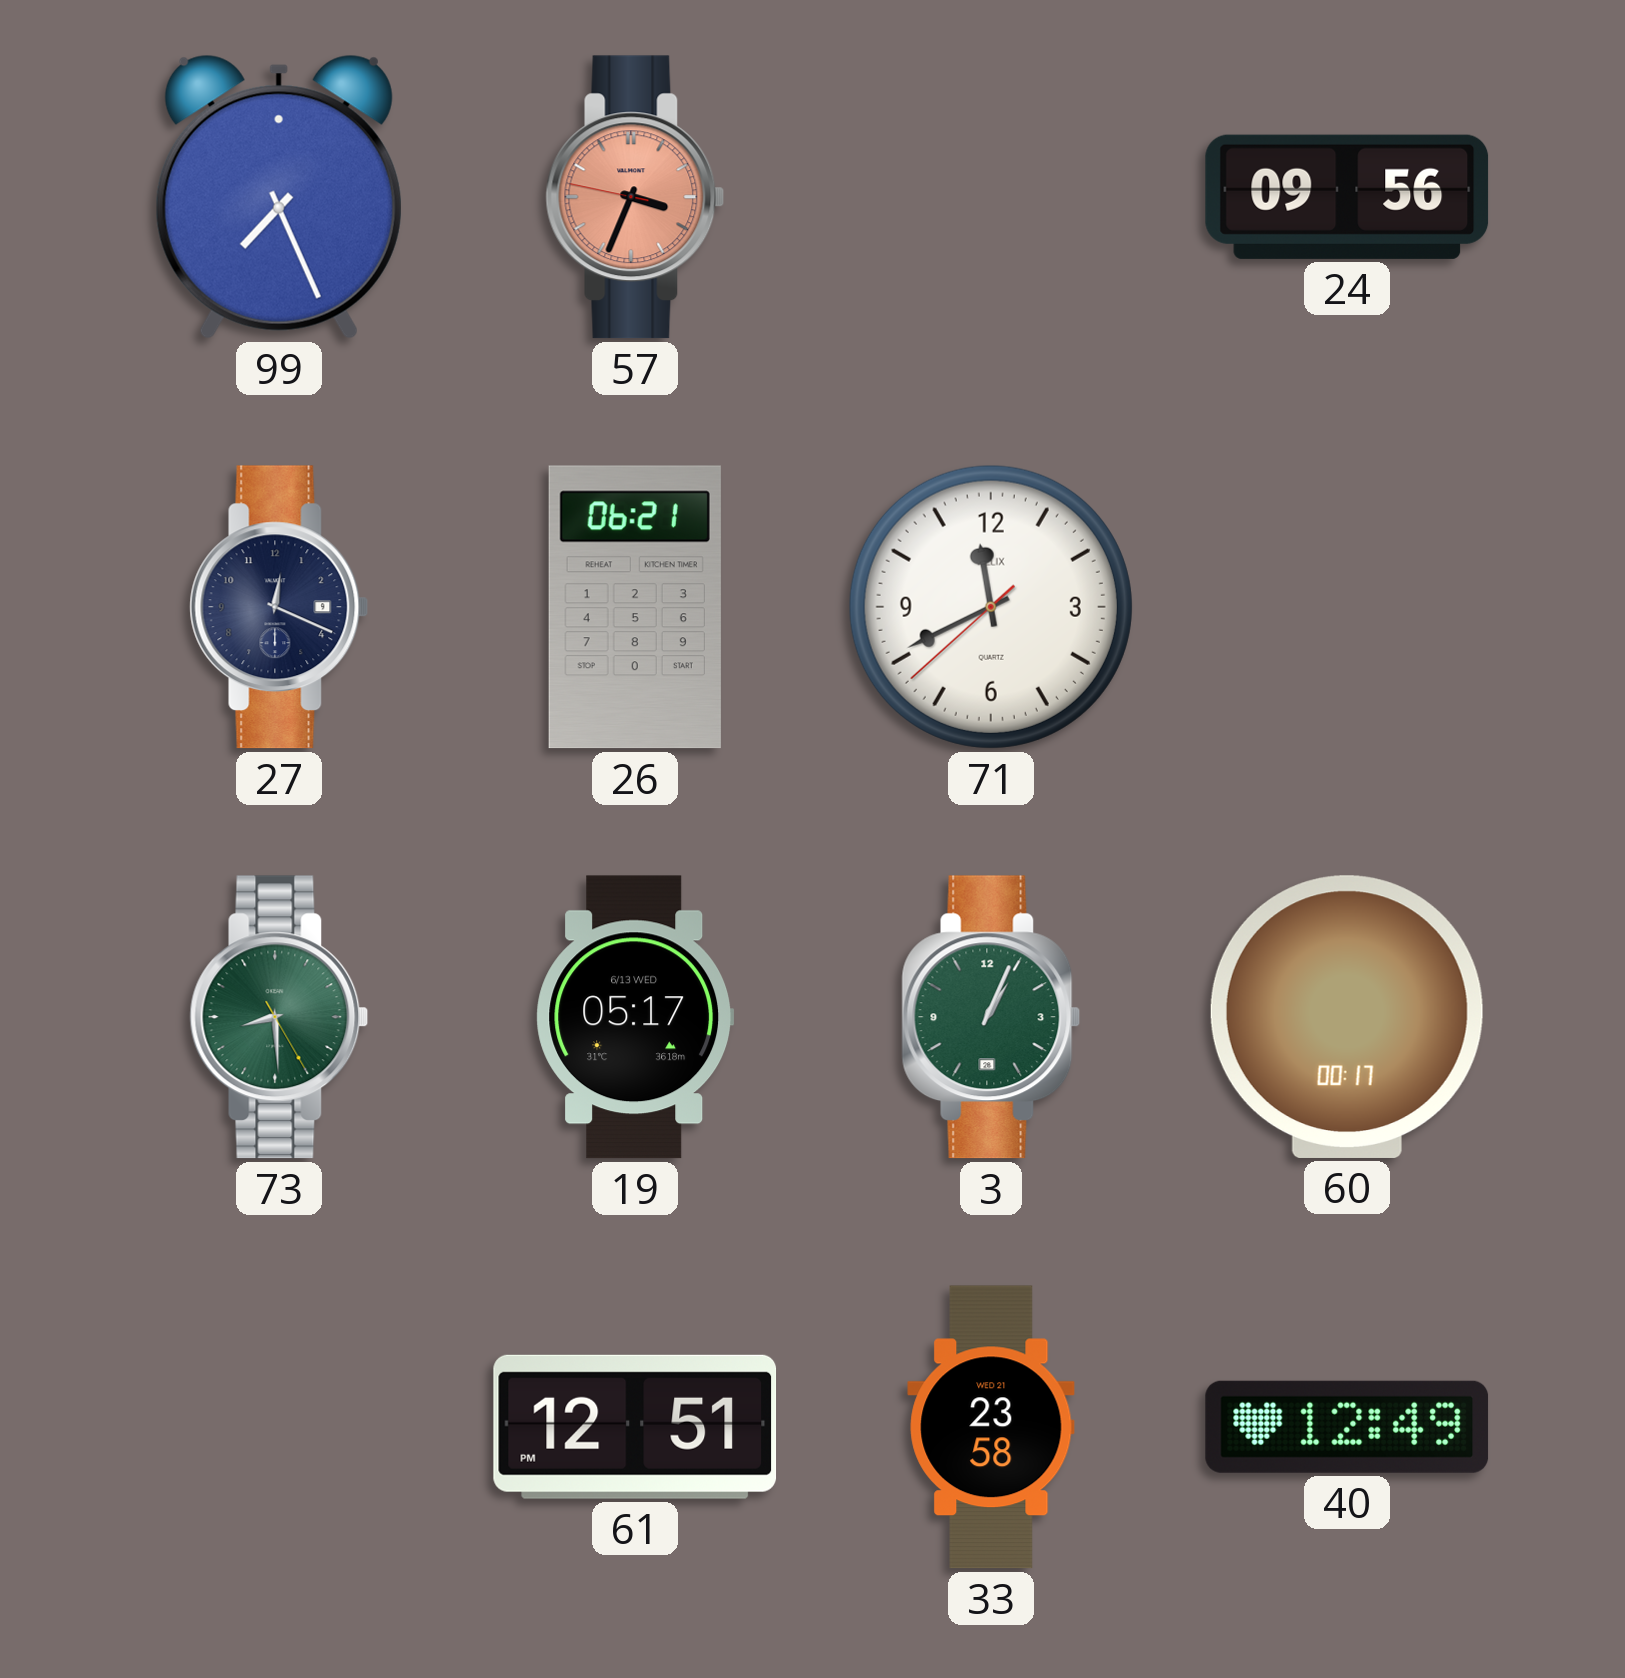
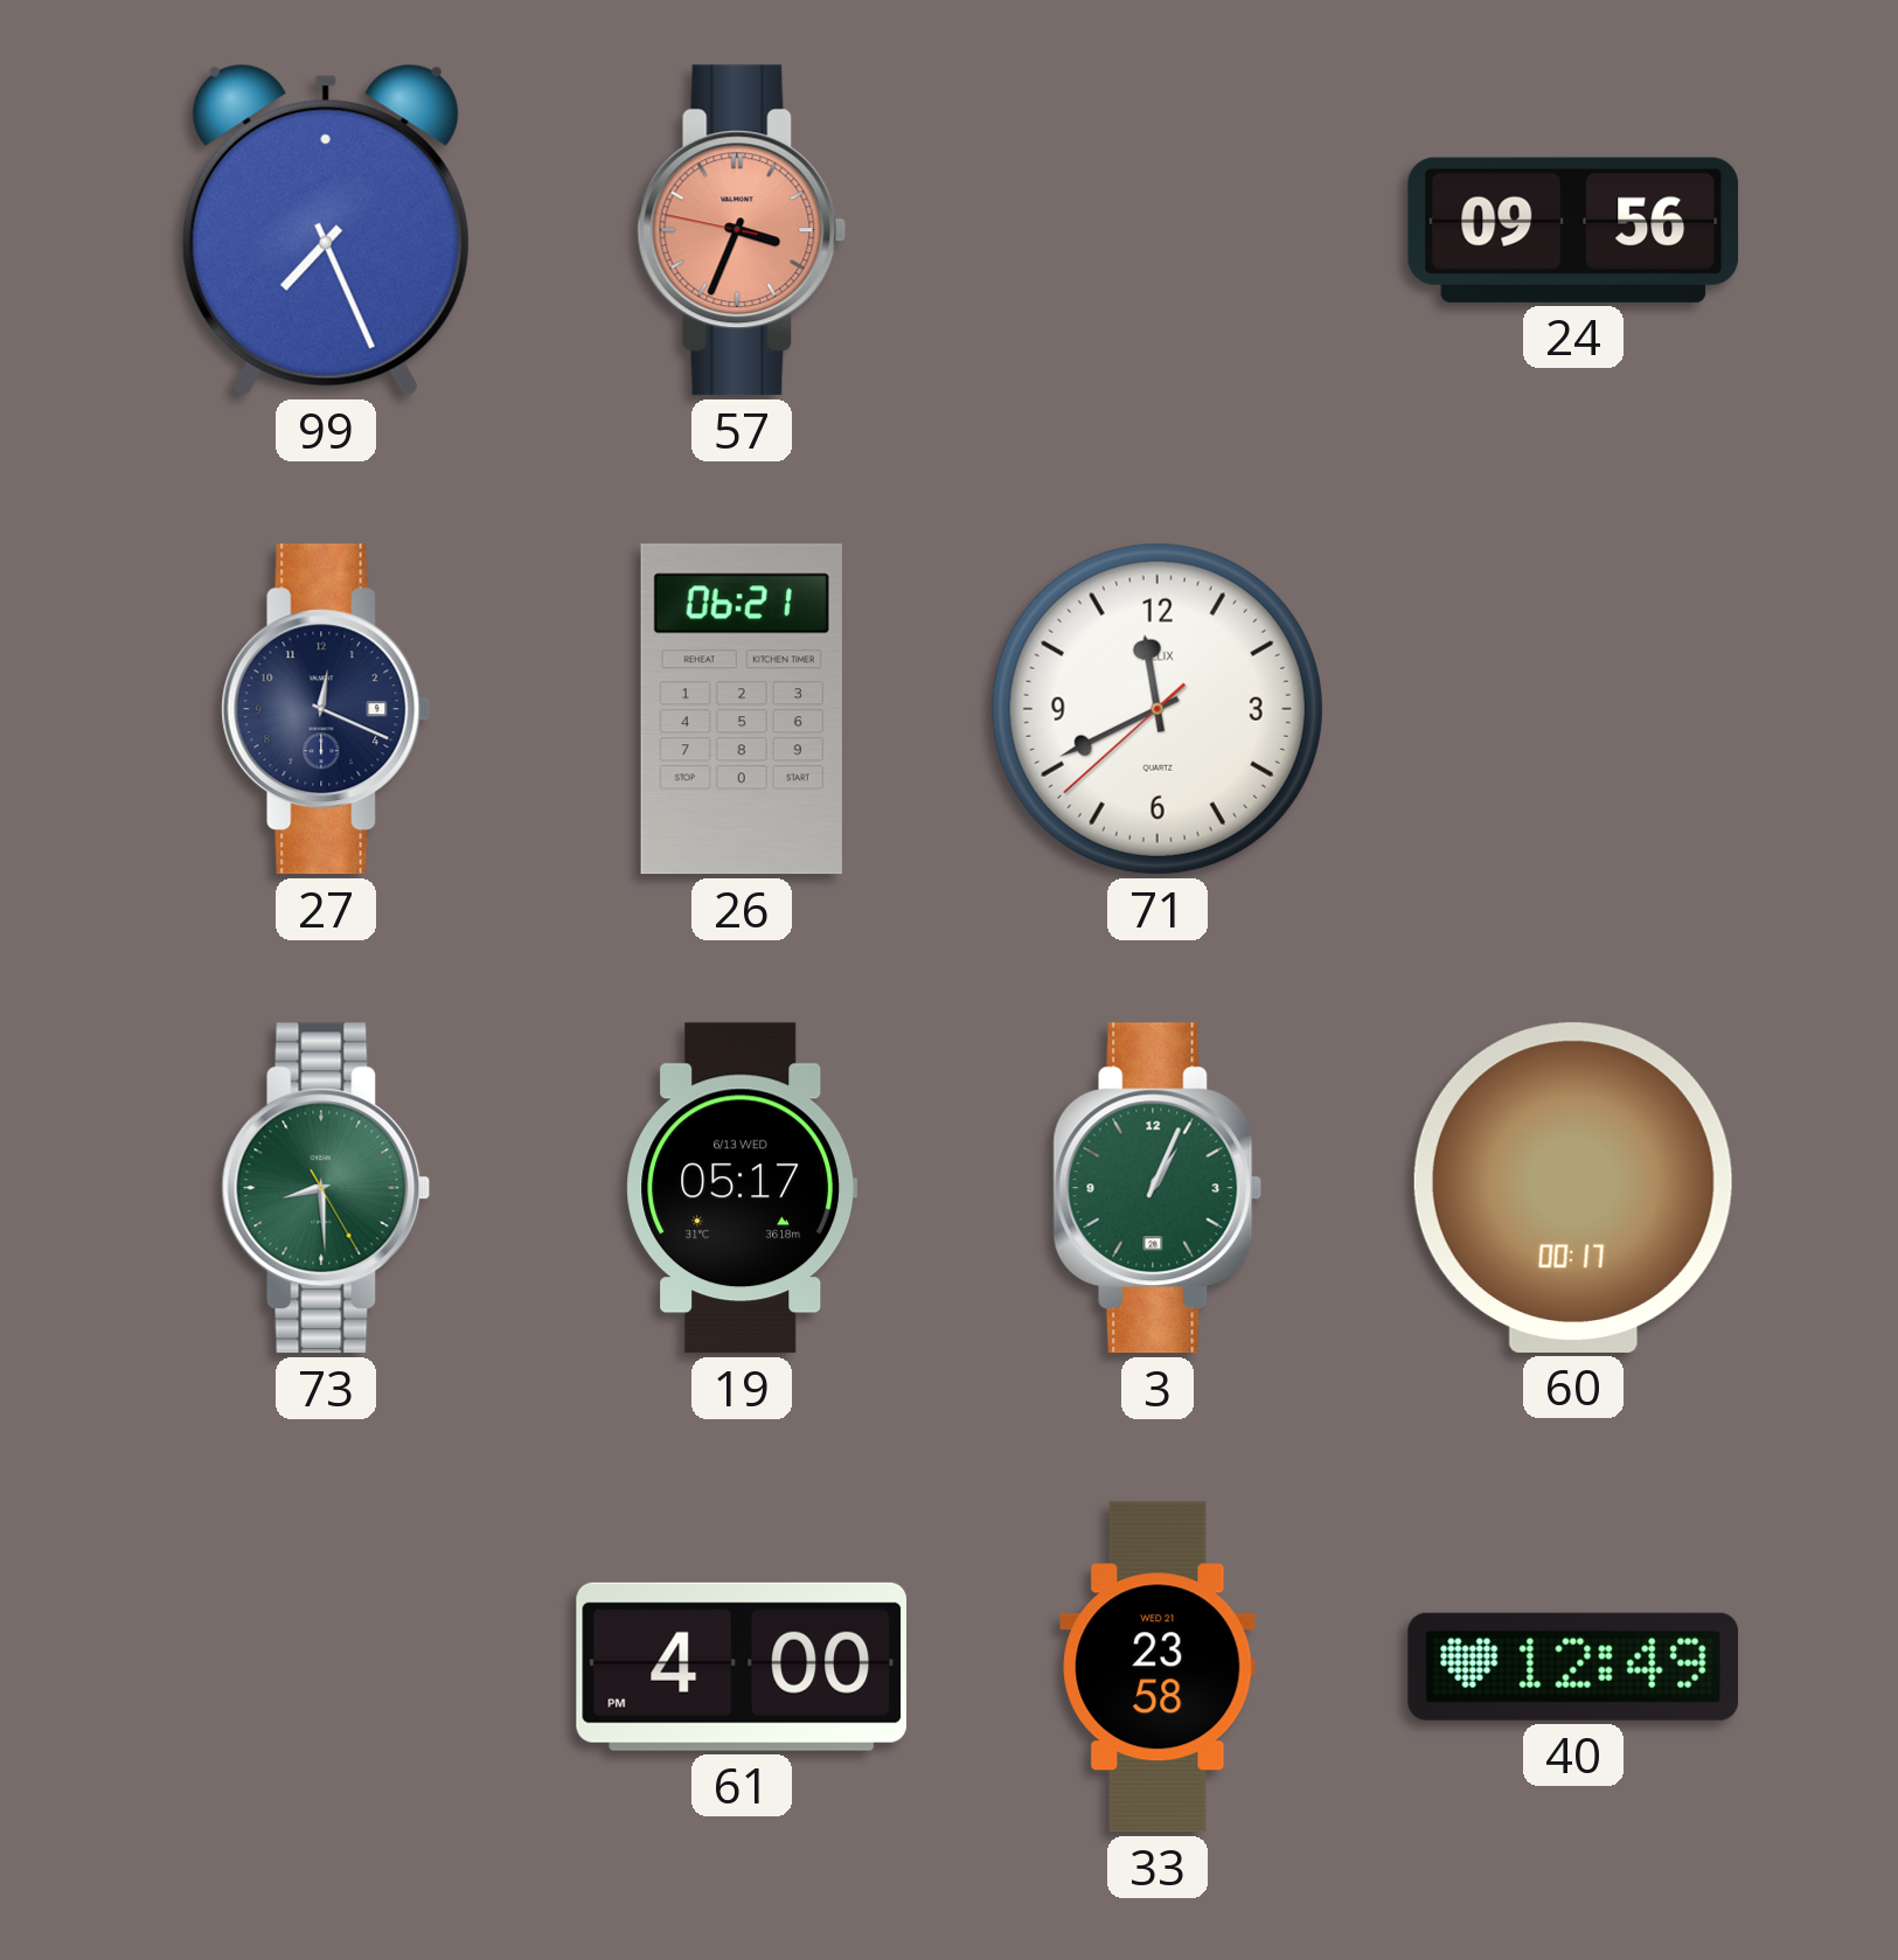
61: 12:51 -> 4:00 (742, 1667)
